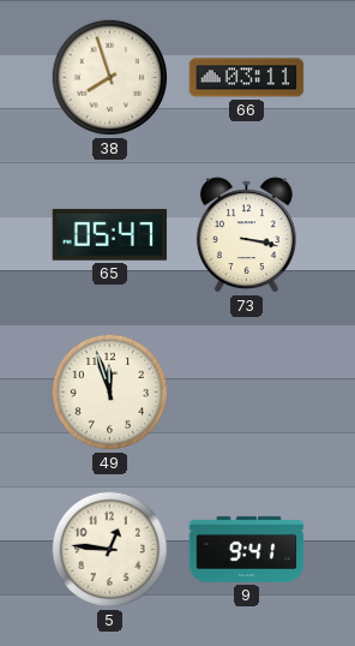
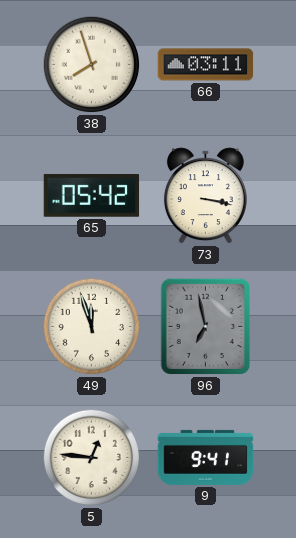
65: 05:47 -> 05:42 (92, 196)
96: none -> 6:58 (205, 327)
